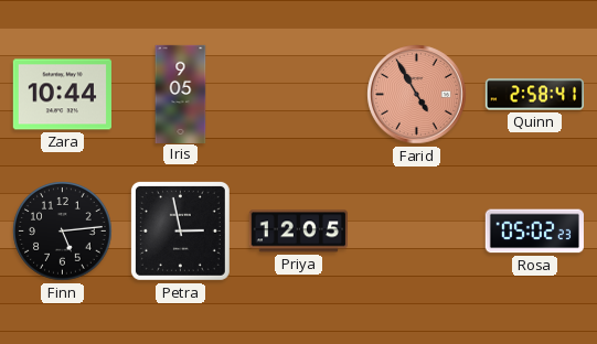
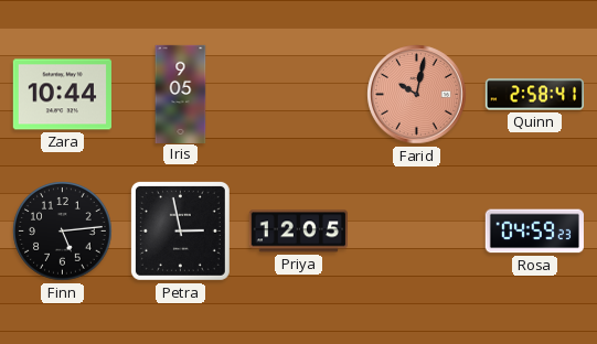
Farid: 4:55 -> 10:02 (417, 95)
Rosa: 05:02 -> 04:59 (534, 232)
